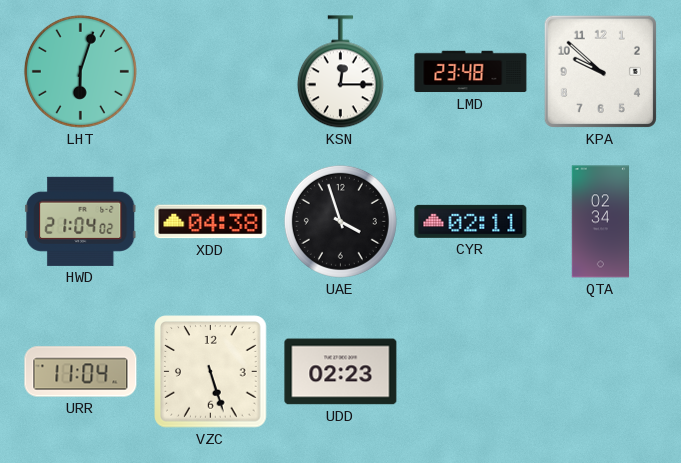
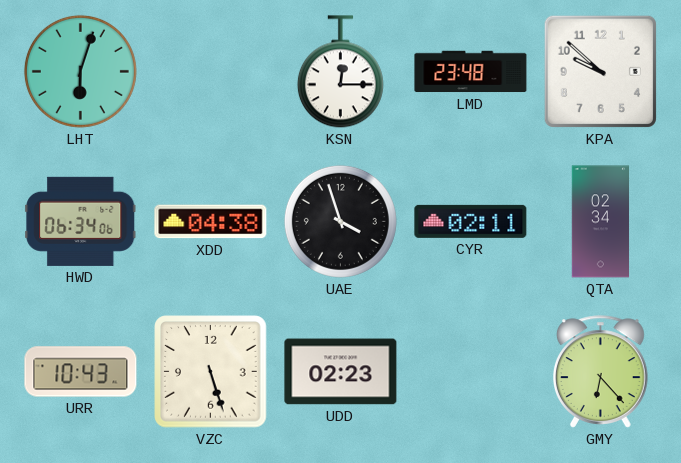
HWD: 21:04 -> 06:34 (81, 221)
URR: 11:04 -> 10:43 (81, 372)
GMY: none -> 6:23 (601, 372)
